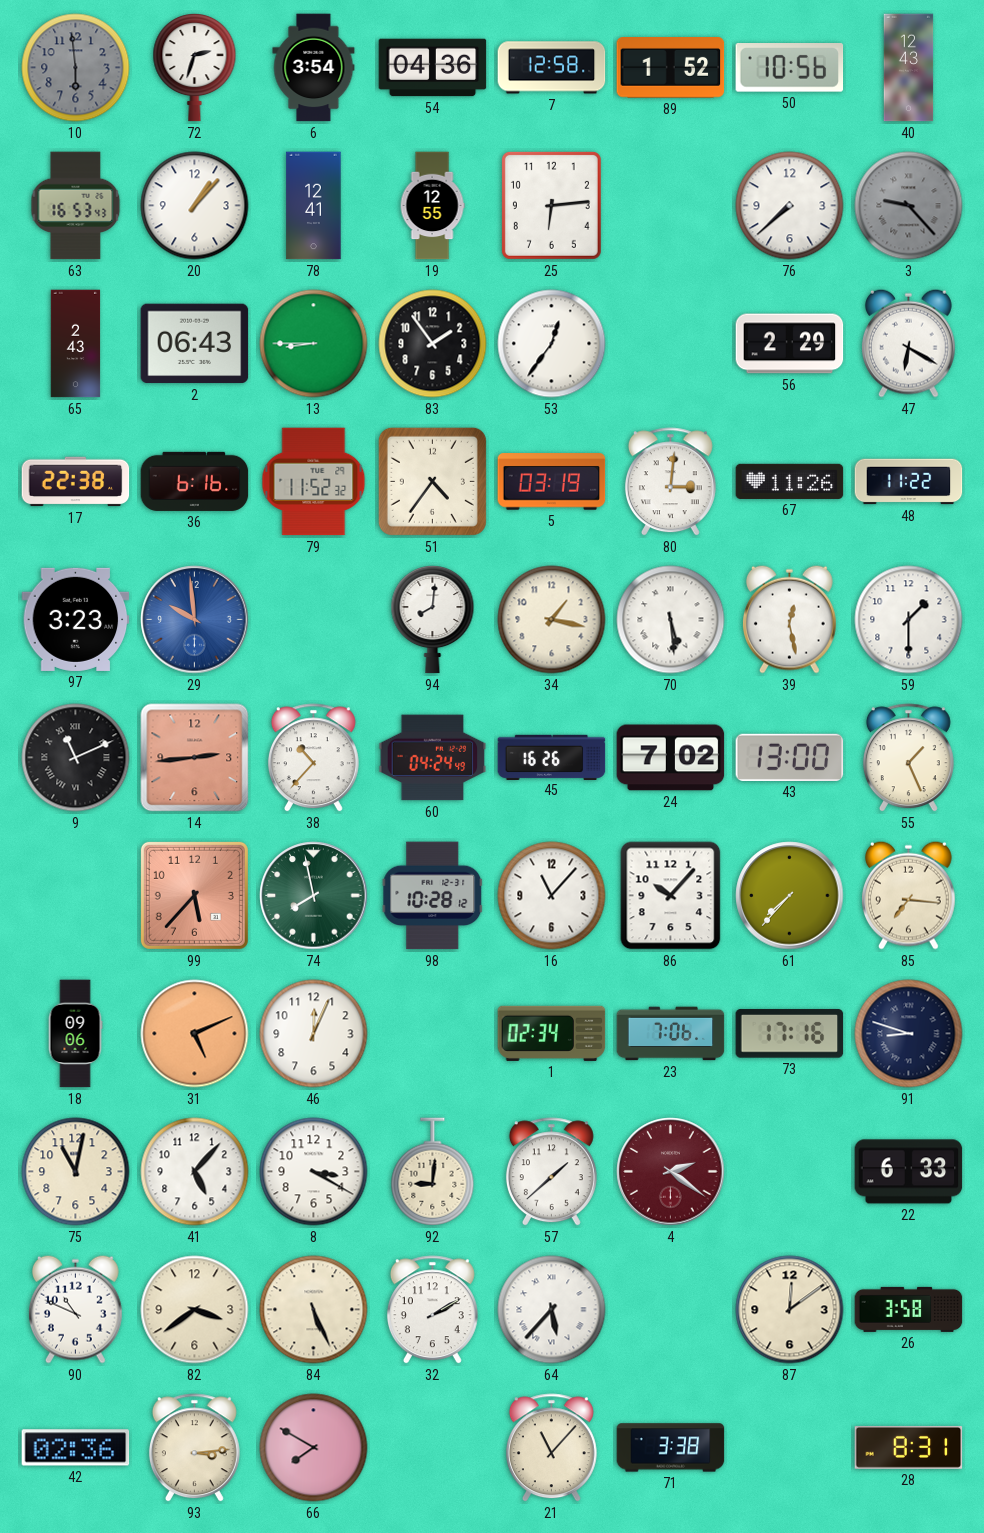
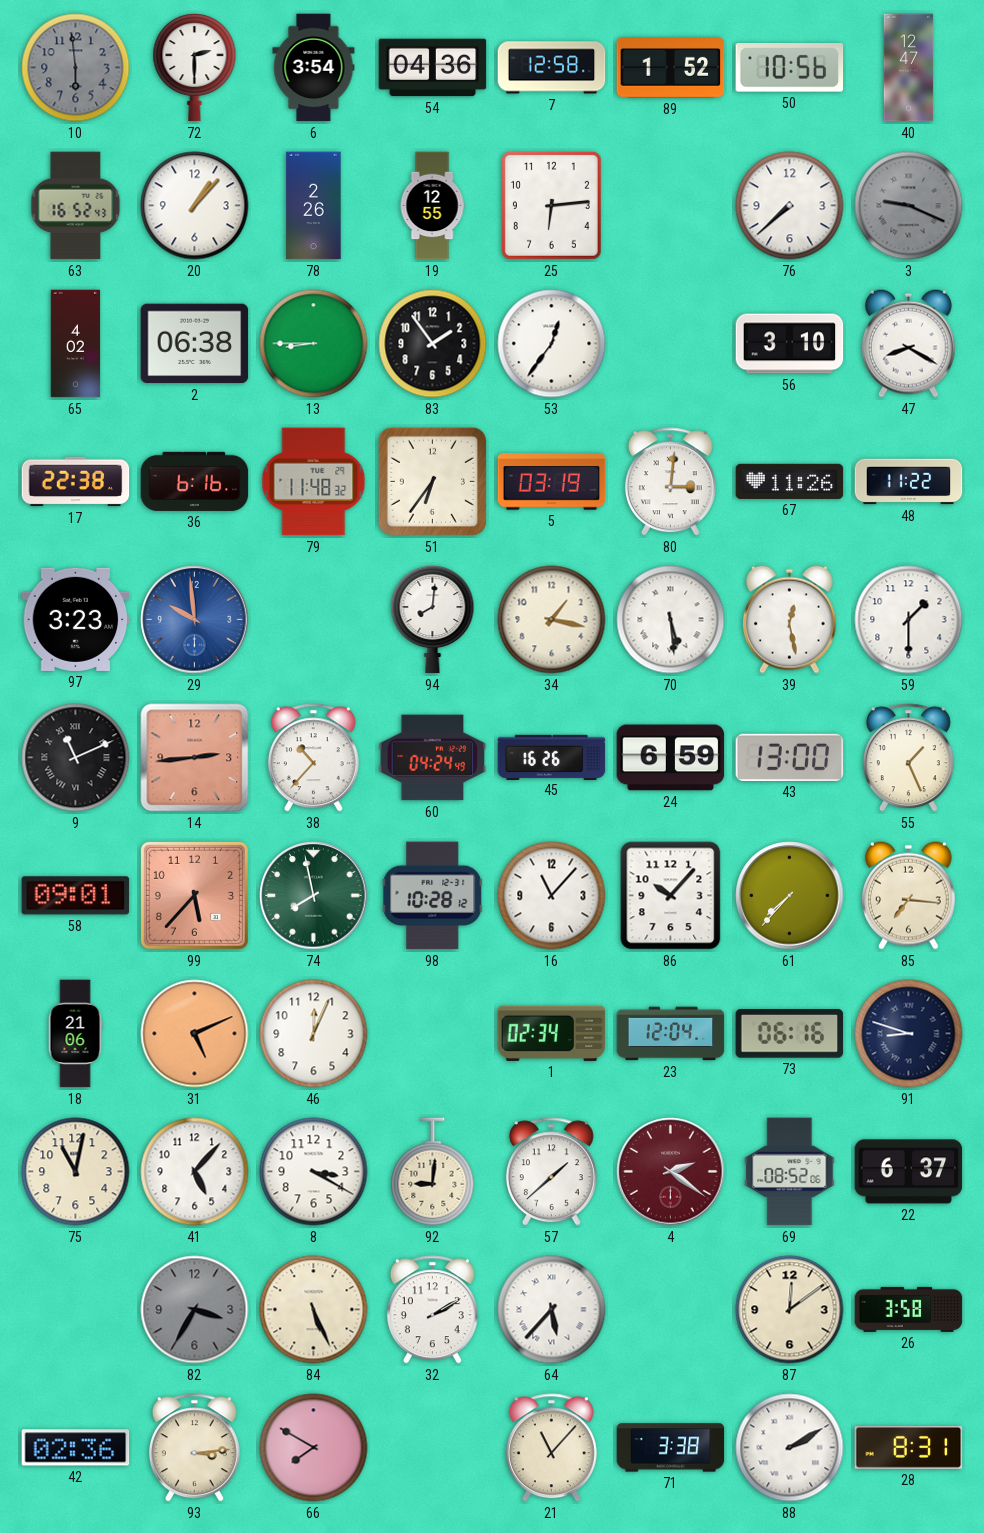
72: 2:33 -> 2:30 (195, 68)
40: 12:43 -> 12:47 (909, 68)
63: 16:53 -> 16:52 (76, 206)
78: 12:41 -> 2:26 (314, 206)
3: 9:23 -> 9:19 (909, 206)
65: 2:43 -> 4:02 (76, 344)
2: 06:43 -> 06:38 (195, 344)
56: 2:29 -> 3:10 (790, 344)
47: 6:20 -> 8:20 (908, 343)
79: 11:52 -> 11:48 (314, 482)
51: 4:36 -> 6:36 (432, 481)
24: 7:02 -> 6:59 (671, 758)
58: none -> 09:01 (76, 896)
18: 09:06 -> 21:06 (75, 1034)
23: 7:06 -> 12:04 (671, 1034)
73: 17:16 -> 06:16 (790, 1034)
69: none -> 08:52 (790, 1172)
22: 6:33 -> 6:37 (909, 1172)
90: 10:49 -> none (75, 1309)
82: 3:39 -> 3:35 (195, 1310)
82 dial: cream -> grey (195, 1310)
88: none -> 2:10 (790, 1448)
